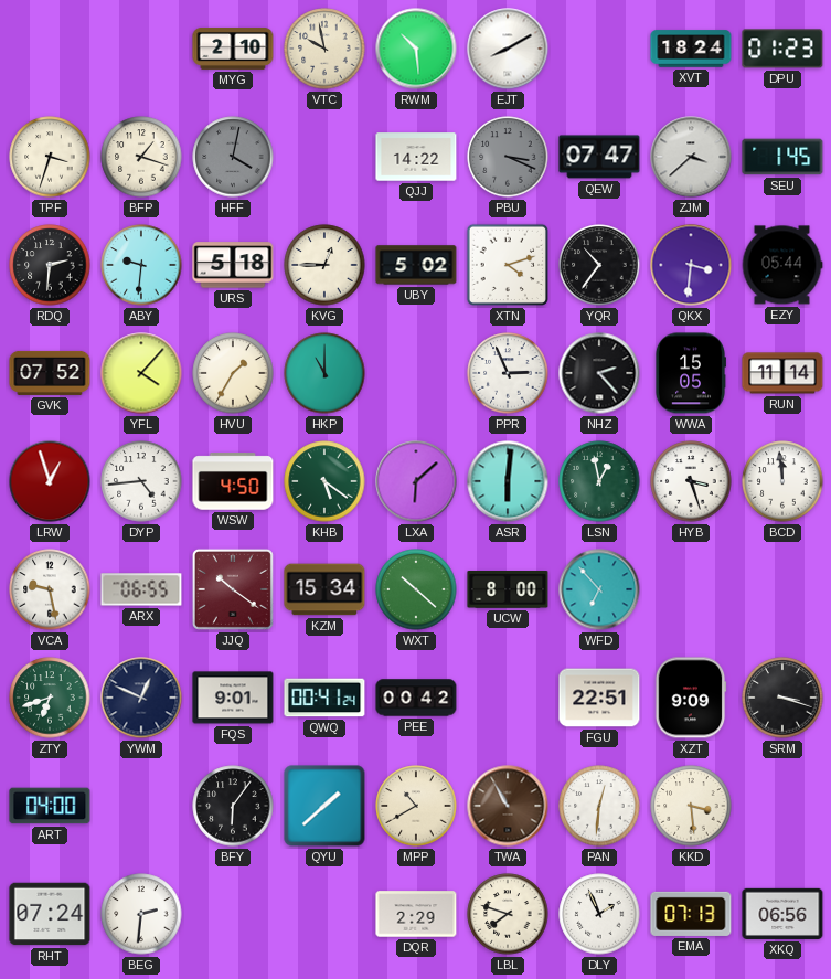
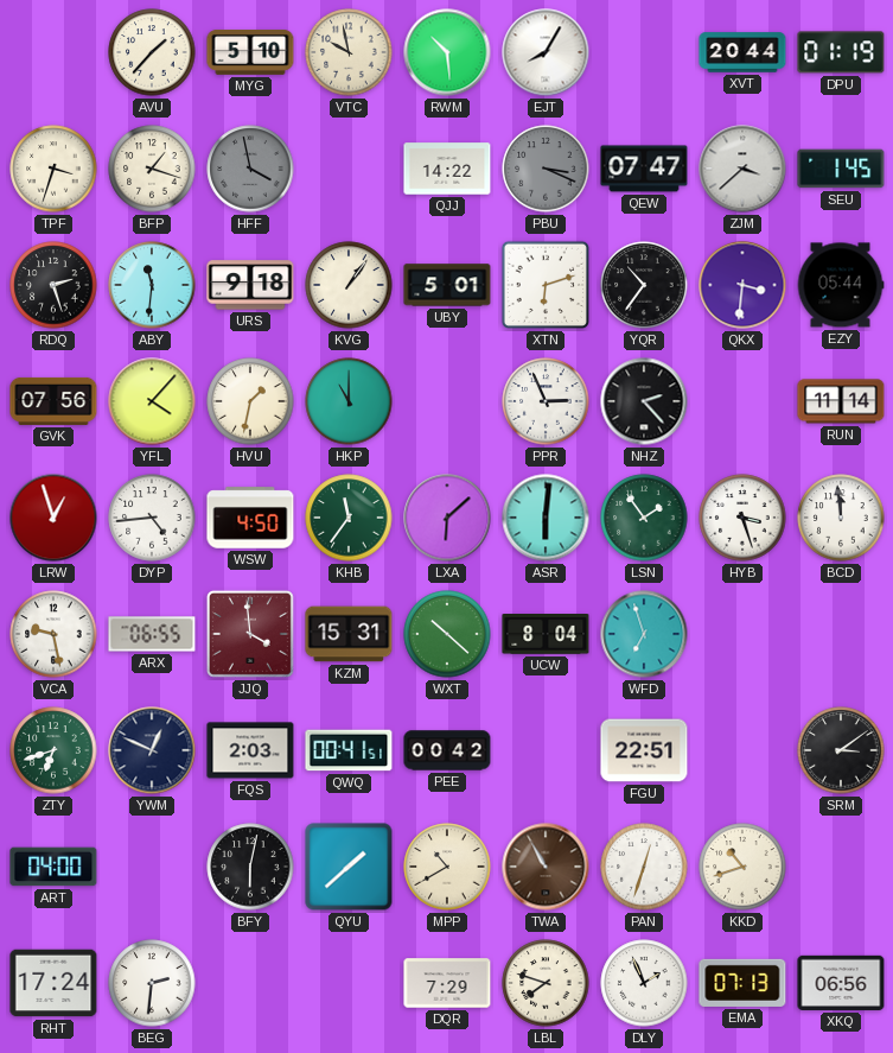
AVU: none -> 1:37 (152, 52)
MYG: 2:10 -> 5:10 (250, 52)
EJT: 8:10 -> 8:05 (546, 52)
XVT: 18:24 -> 20:44 (742, 52)
DPU: 01:23 -> 01:19 (841, 52)
HFF: 4:02 -> 3:58 (250, 169)
RDQ: 2:31 -> 2:27 (53, 285)
ABY: 9:31 -> 11:31 (152, 285)
URS: 5:18 -> 9:18 (250, 285)
KVG: 12:45 -> 1:06 (349, 285)
UBY: 5:02 -> 5:01 (447, 285)
XTN: 4:12 -> 6:12 (546, 285)
GVK: 07:52 -> 07:56 (53, 401)
HVU: 1:35 -> 1:32 (250, 401)
WWA: 15:05 -> none (690, 373)
KHB: 5:21 -> 11:36 (349, 518)
LSN: 12:58 -> 1:54 (644, 518)
JJQ: 10:21 -> 3:59 (250, 634)
KZM: 15:34 -> 15:31 (349, 634)
UCW: 8:00 -> 8:04 (546, 634)
WFD: 6:53 -> 6:57 (644, 634)
FQS: 9:01 -> 2:03 (250, 750)
QWQ: 00:41:24 -> 00:41:51 (349, 750)
XZT: 9:09 -> none (691, 698)
SRM: 3:18 -> 3:09 (841, 750)
BFY: 6:06 -> 6:02 (250, 867)
PAN: 12:31 -> 12:33 (644, 867)
KKD: 3:29 -> 10:42 (742, 867)
RHT: 07:24 -> 17:24 (53, 983)
DQR: 2:29 -> 7:29 (447, 983)
